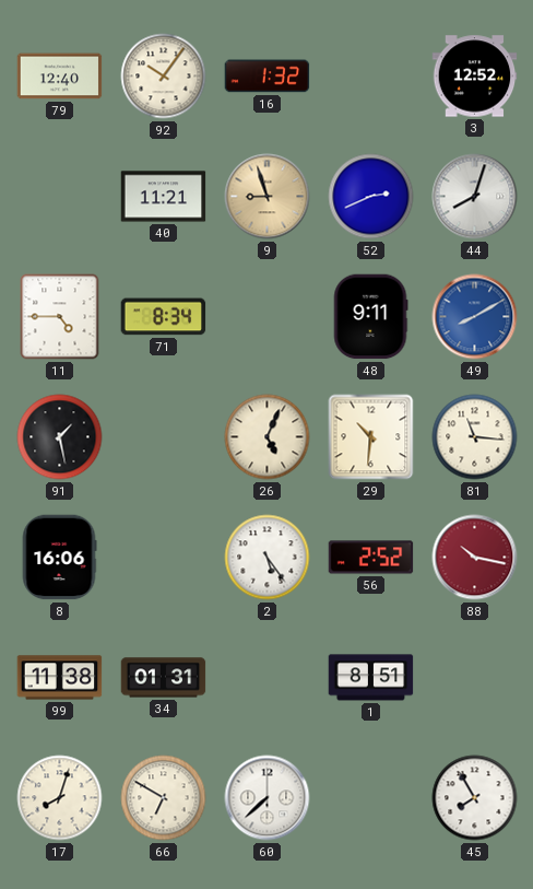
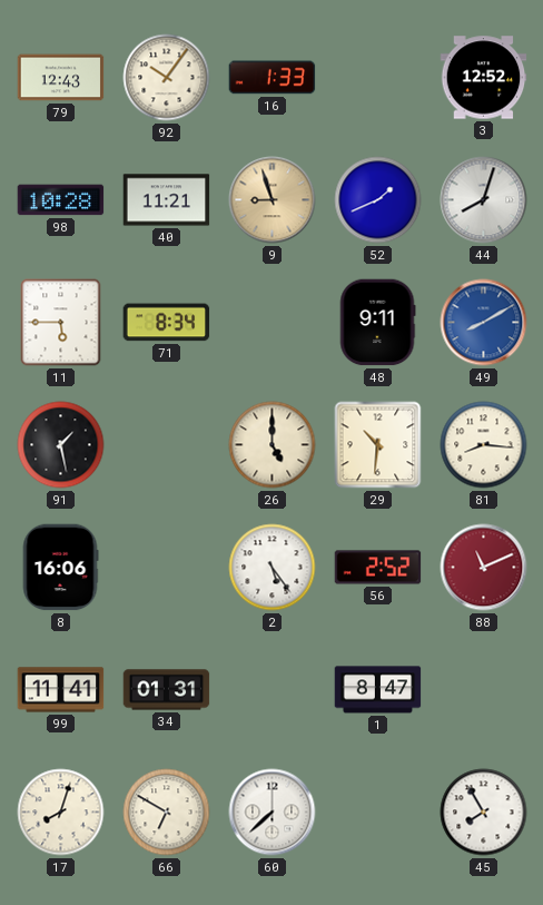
79: 12:40 -> 12:43 (61, 78)
16: 1:32 -> 1:33 (273, 78)
98: none -> 10:28 (61, 200)
52: 2:41 -> 1:41 (378, 200)
11: 4:45 -> 5:45 (61, 323)
26: 5:04 -> 5:00 (273, 445)
81: 11:16 -> 8:16 (484, 445)
88: 10:17 -> 11:11 (484, 568)
99: 11:38 -> 11:41 (61, 690)
1: 8:51 -> 8:47 (378, 690)
